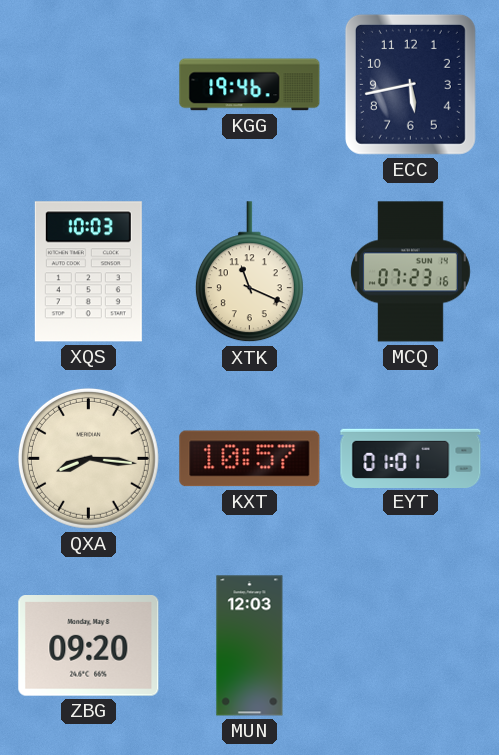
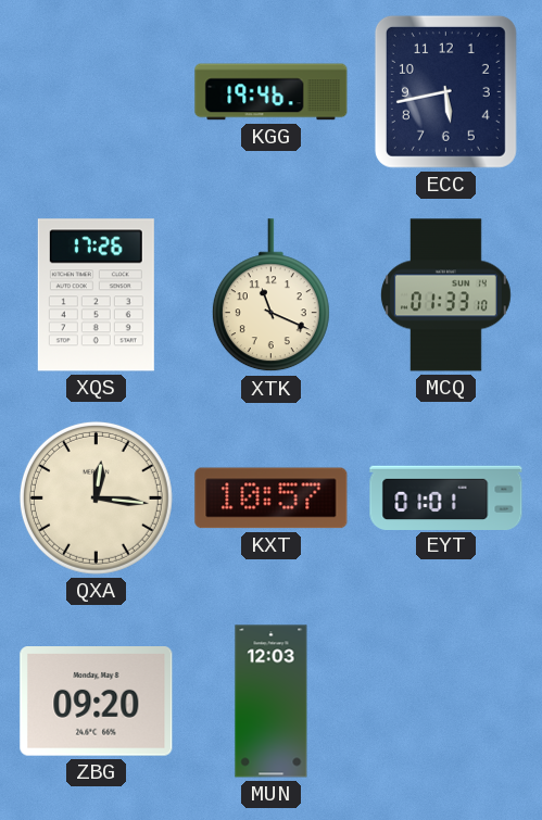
XQS: 10:03 -> 17:26 (96, 295)
MCQ: 07:23 -> 01:33 (445, 295)
QXA: 8:16 -> 12:16 (96, 497)
